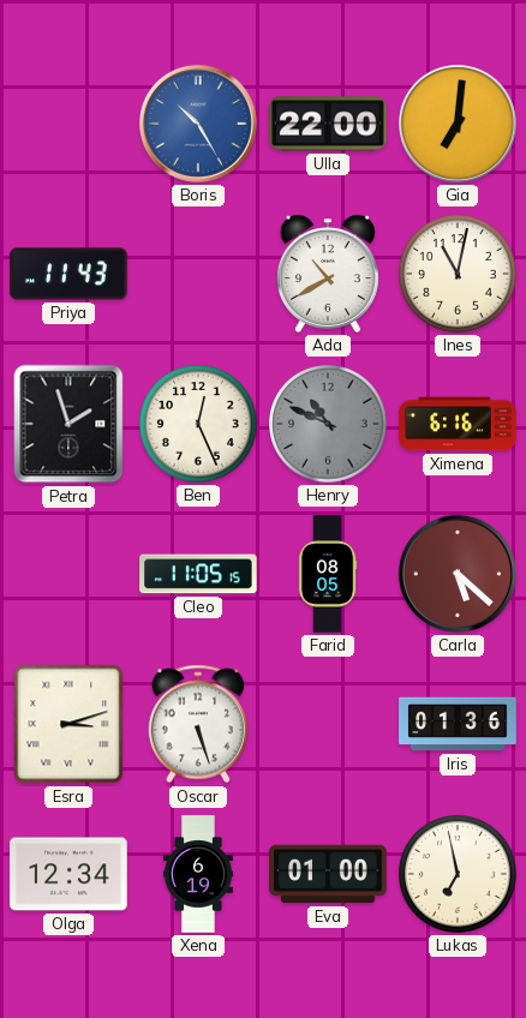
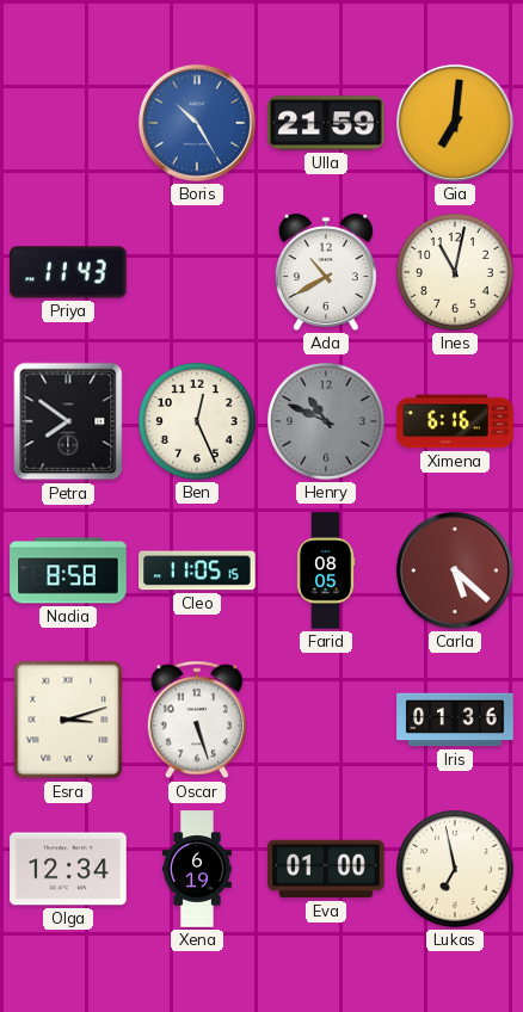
Ulla: 22:00 -> 21:59 (326, 123)
Petra: 1:57 -> 7:51 (68, 421)
Nadia: none -> 8:58 (68, 570)
